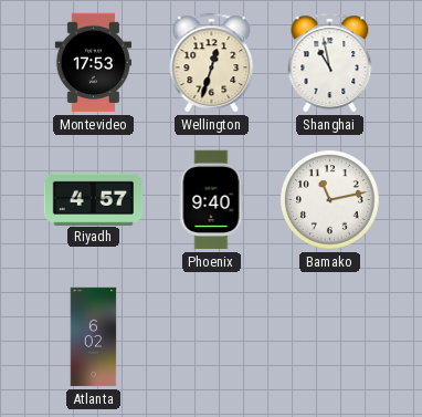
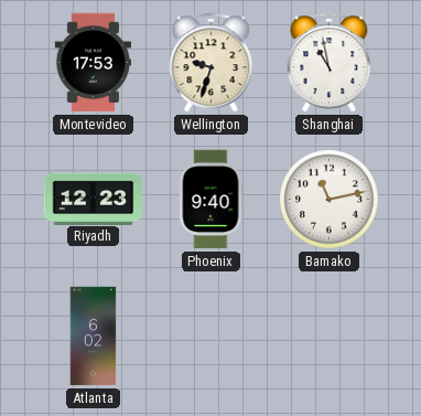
Wellington: 12:33 -> 9:33 (212, 63)
Riyadh: 4:57 -> 12:23 (94, 199)
